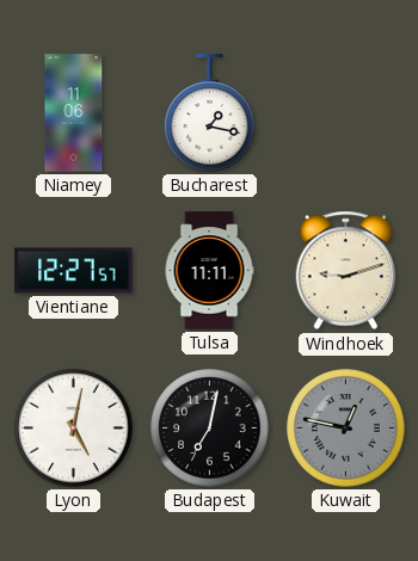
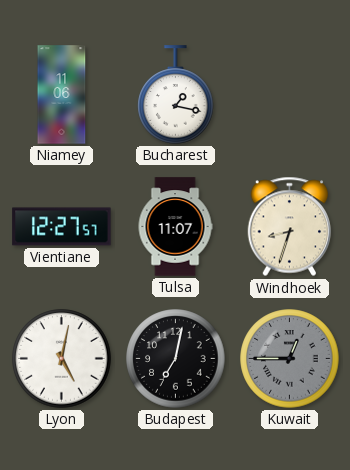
Tulsa: 11:11 -> 11:07 (175, 227)
Windhoek: 9:12 -> 8:33 (290, 227)
Kuwait: 12:47 -> 12:45 (290, 359)
